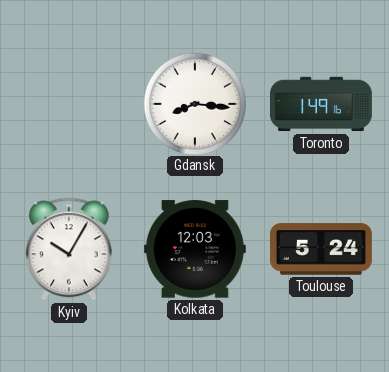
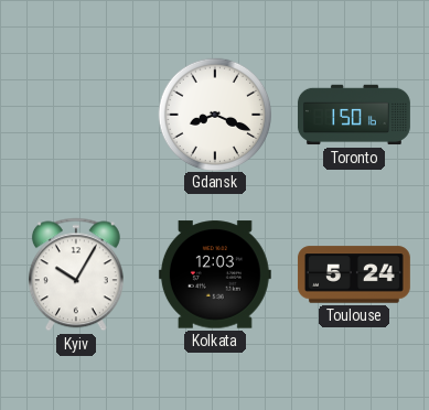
Gdansk: 8:16 -> 8:19 (214, 114)
Toronto: 1:49 -> 1:50 (354, 115)
